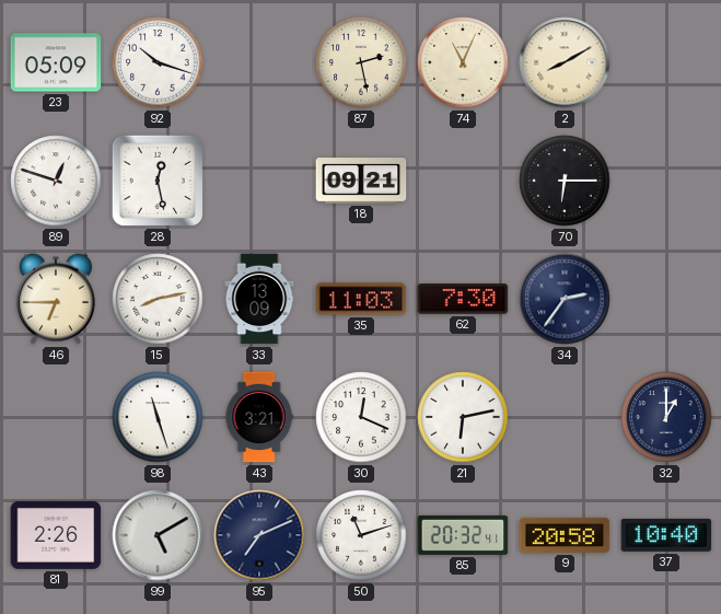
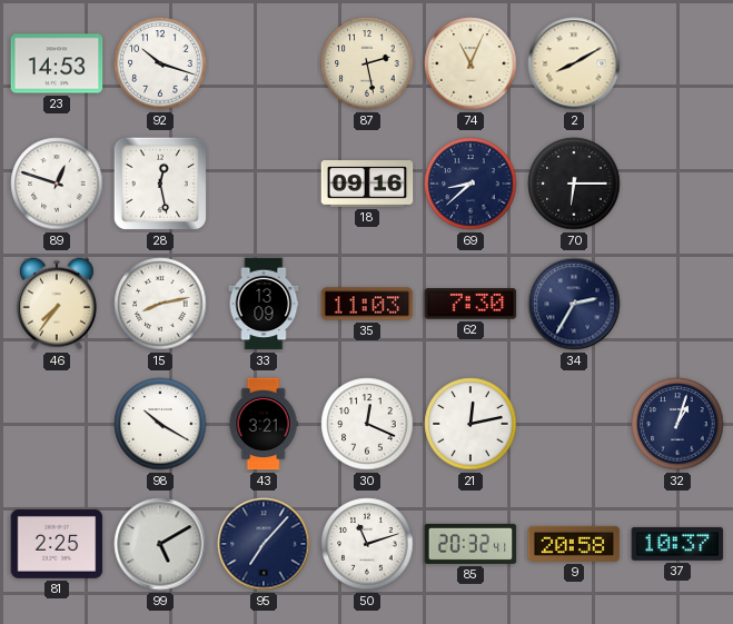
23: 05:09 -> 14:53 (57, 63)
18: 09:21 -> 09:16 (367, 185)
69: none -> 8:38 (470, 184)
46: 6:45 -> 7:36 (57, 304)
34: 2:36 -> 2:35 (574, 304)
98: 11:27 -> 10:20 (160, 424)
21: 6:13 -> 12:13 (470, 424)
32: 1:00 -> 1:03 (677, 424)
81: 2:26 -> 2:25 (57, 544)
95: 7:11 -> 7:07 (264, 544)
37: 10:40 -> 10:37 (677, 544)
